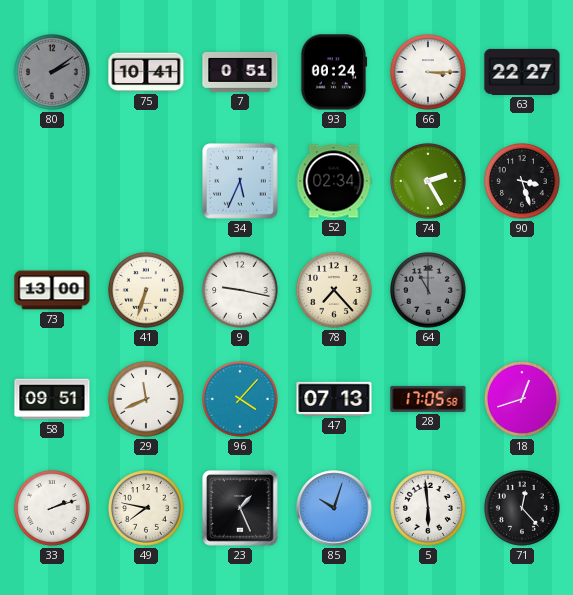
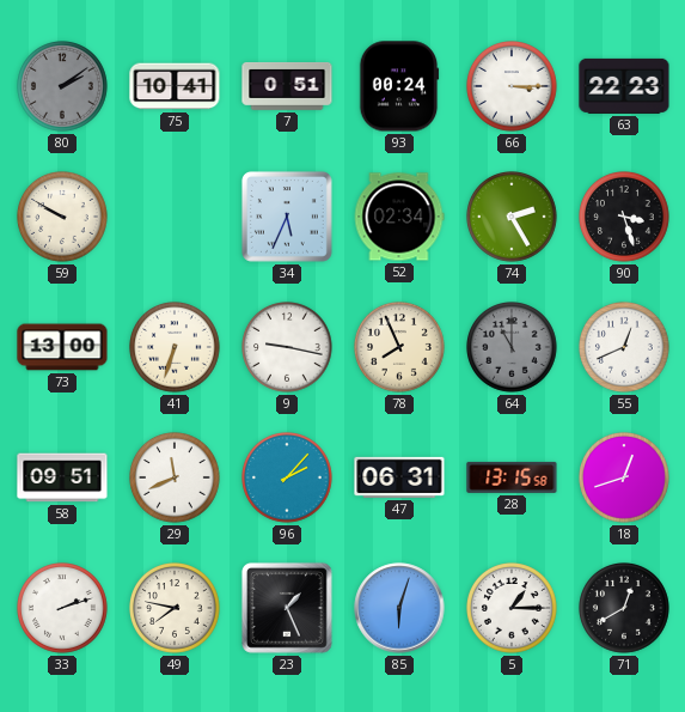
63: 22:27 -> 22:23 (624, 86)
59: none -> 9:50 (63, 218)
78: 7:23 -> 7:56 (400, 348)
55: none -> 12:41 (625, 348)
96: 4:07 -> 2:07 (288, 479)
47: 07:13 -> 06:31 (399, 477)
28: 17:05 -> 13:15 (512, 477)
85: 10:03 -> 6:03 (399, 608)
5: 5:59 -> 1:15 (513, 609)
71: 12:23 -> 12:40 (625, 609)
